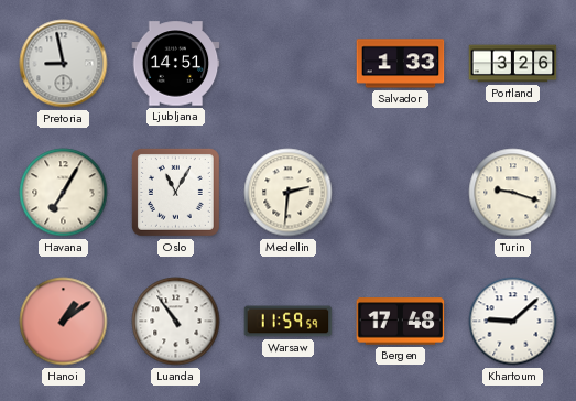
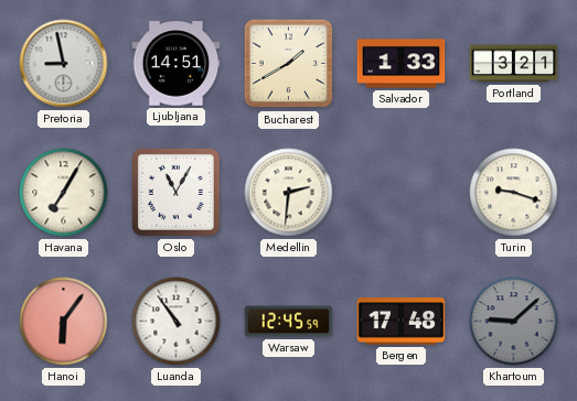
Bucharest: none -> 1:40 (289, 64)
Portland: 3:26 -> 3:21 (514, 64)
Hanoi: 1:09 -> 6:06 (64, 322)
Warsaw: 11:59 -> 12:45 (289, 322)
Khartoum dial: white -> grey (514, 322)
